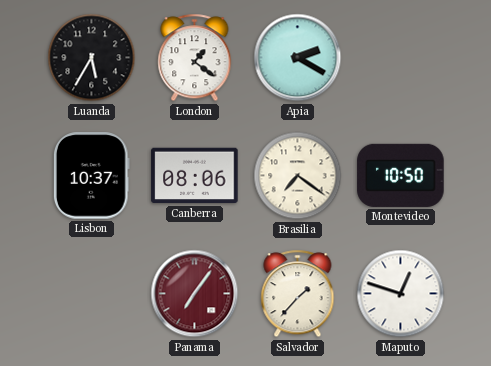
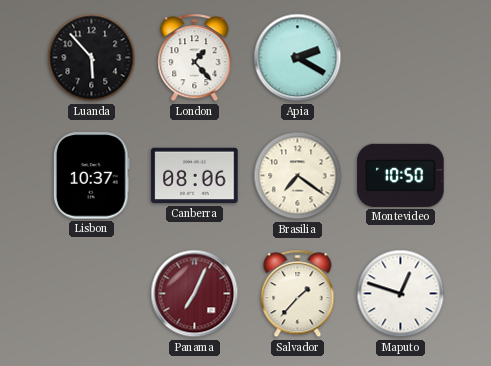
Luanda: 5:35 -> 5:53 (92, 58)
London: 1:21 -> 1:23 (195, 58)
Panama: 7:06 -> 7:04 (195, 294)
